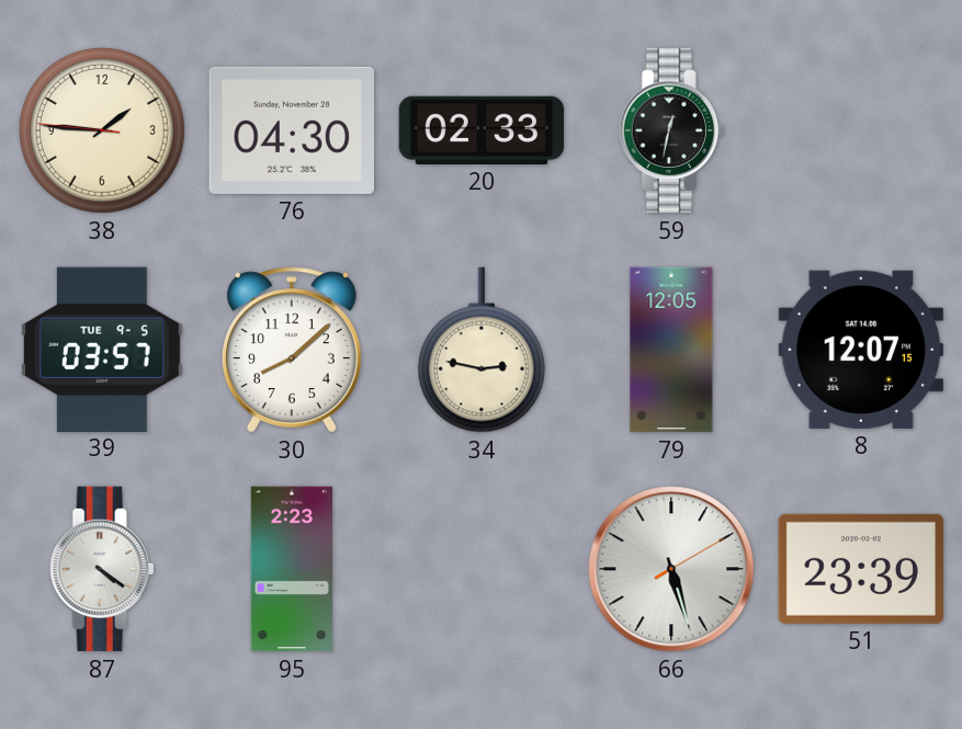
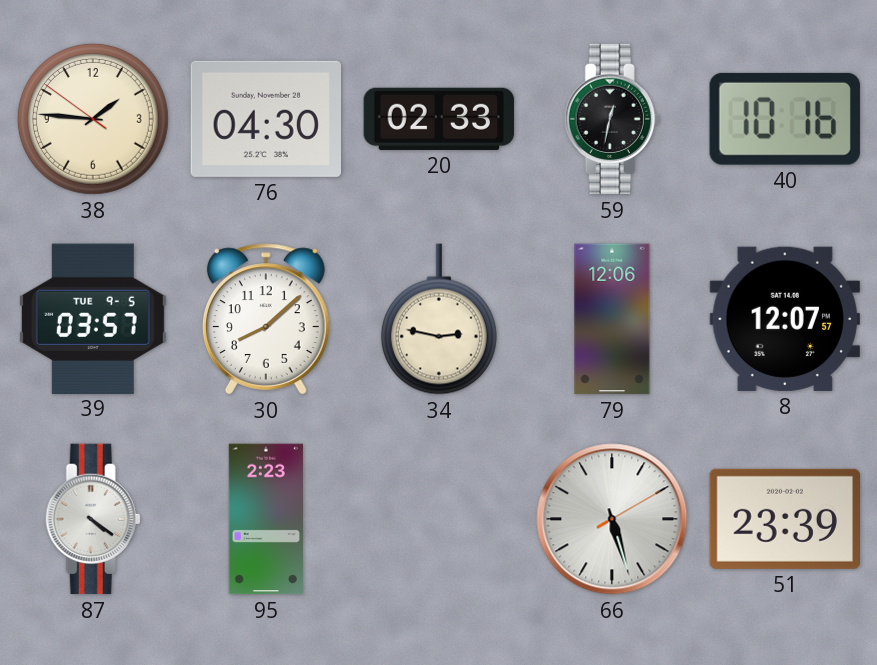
38: 1:45:46 -> 1:45:51 (93, 119)
40: none -> 10:16 (785, 119)
79: 12:05 -> 12:06 (612, 319)
8: 12:07:15 -> 12:07:57 (784, 319)
